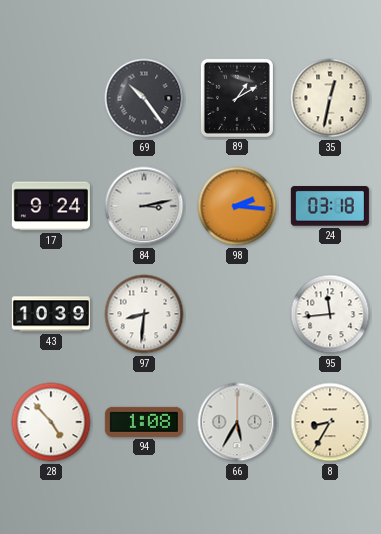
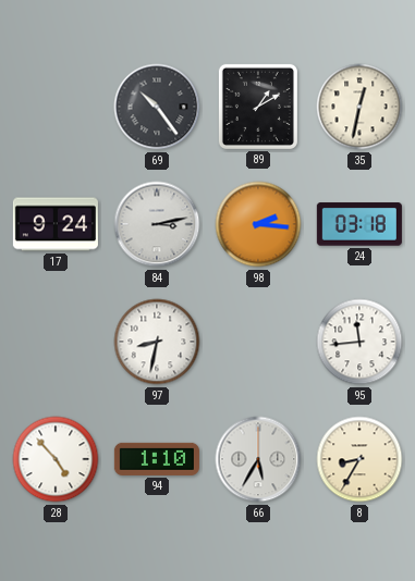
43: 10:39 -> none (51, 314)
97: 8:31 -> 8:32 (157, 342)
94: 1:08 -> 1:10 (157, 459)
